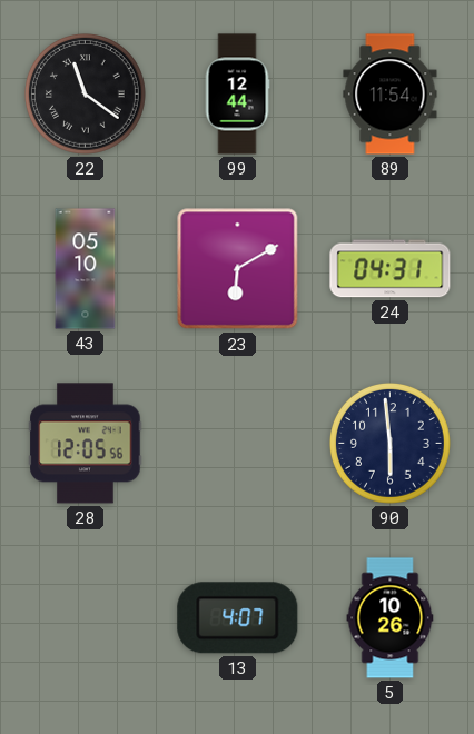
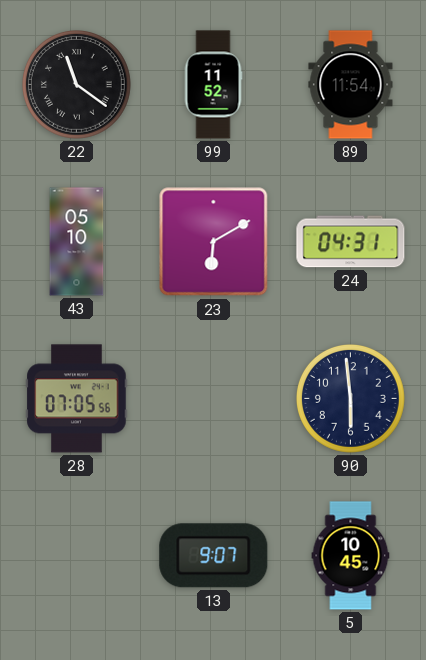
99: 12:44 -> 11:52 (213, 85)
28: 12:05 -> 07:05 (77, 399)
13: 4:07 -> 9:07 (214, 556)
5: 10:26 -> 10:45 (351, 556)
